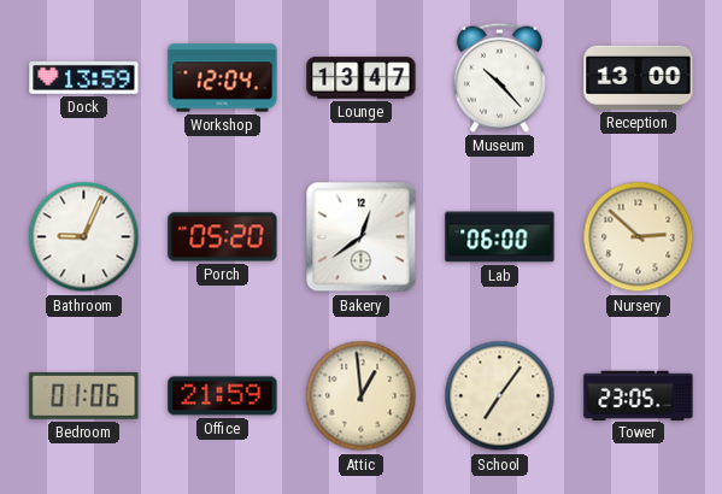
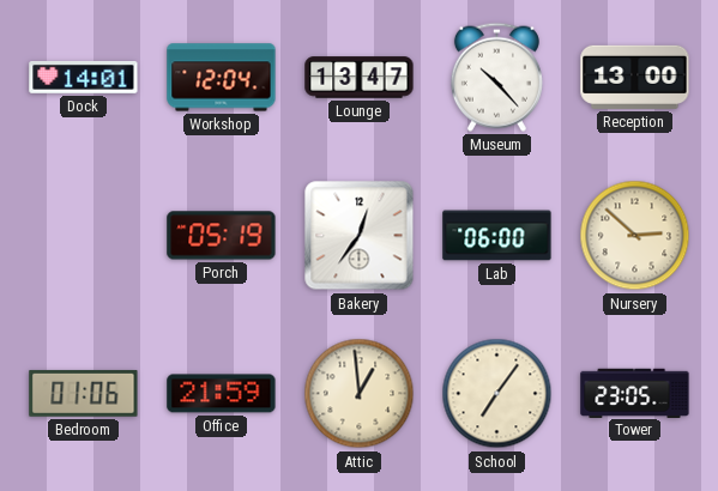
Dock: 13:59 -> 14:01 (84, 78)
Bathroom: 9:04 -> none (84, 237)
Porch: 05:20 -> 05:19 (222, 236)
Bakery: 12:39 -> 12:36 (360, 236)
